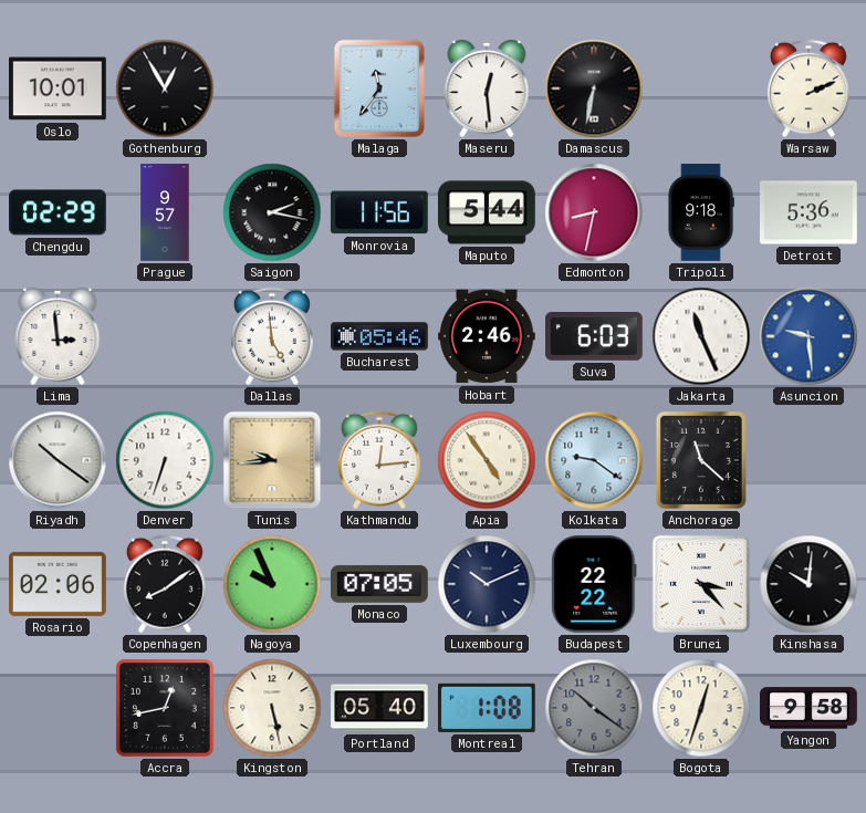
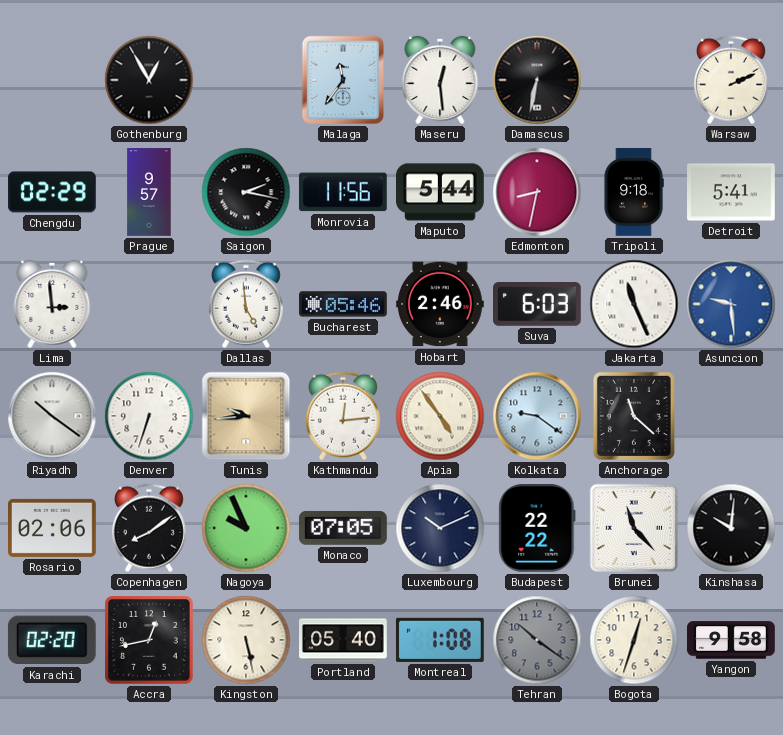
Oslo: 10:01 -> none (59, 88)
Detroit: 5:36 -> 5:41 (732, 192)
Brunei: 3:23 -> 11:23 (634, 528)
Karachi: none -> 02:20 (52, 640)
